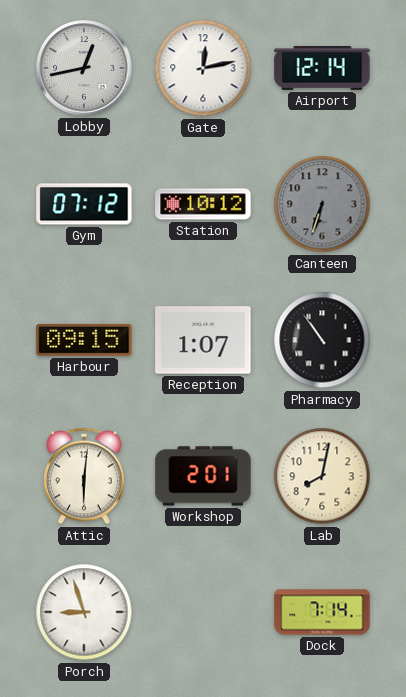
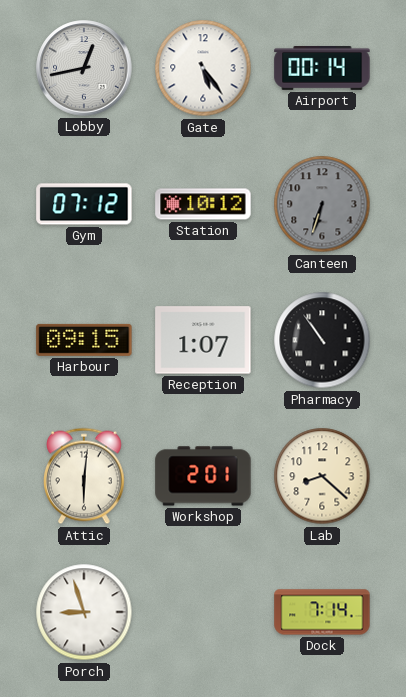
Gate: 12:13 -> 5:24 (203, 68)
Airport: 12:14 -> 00:14 (322, 69)
Lab: 8:02 -> 8:22 (322, 476)
